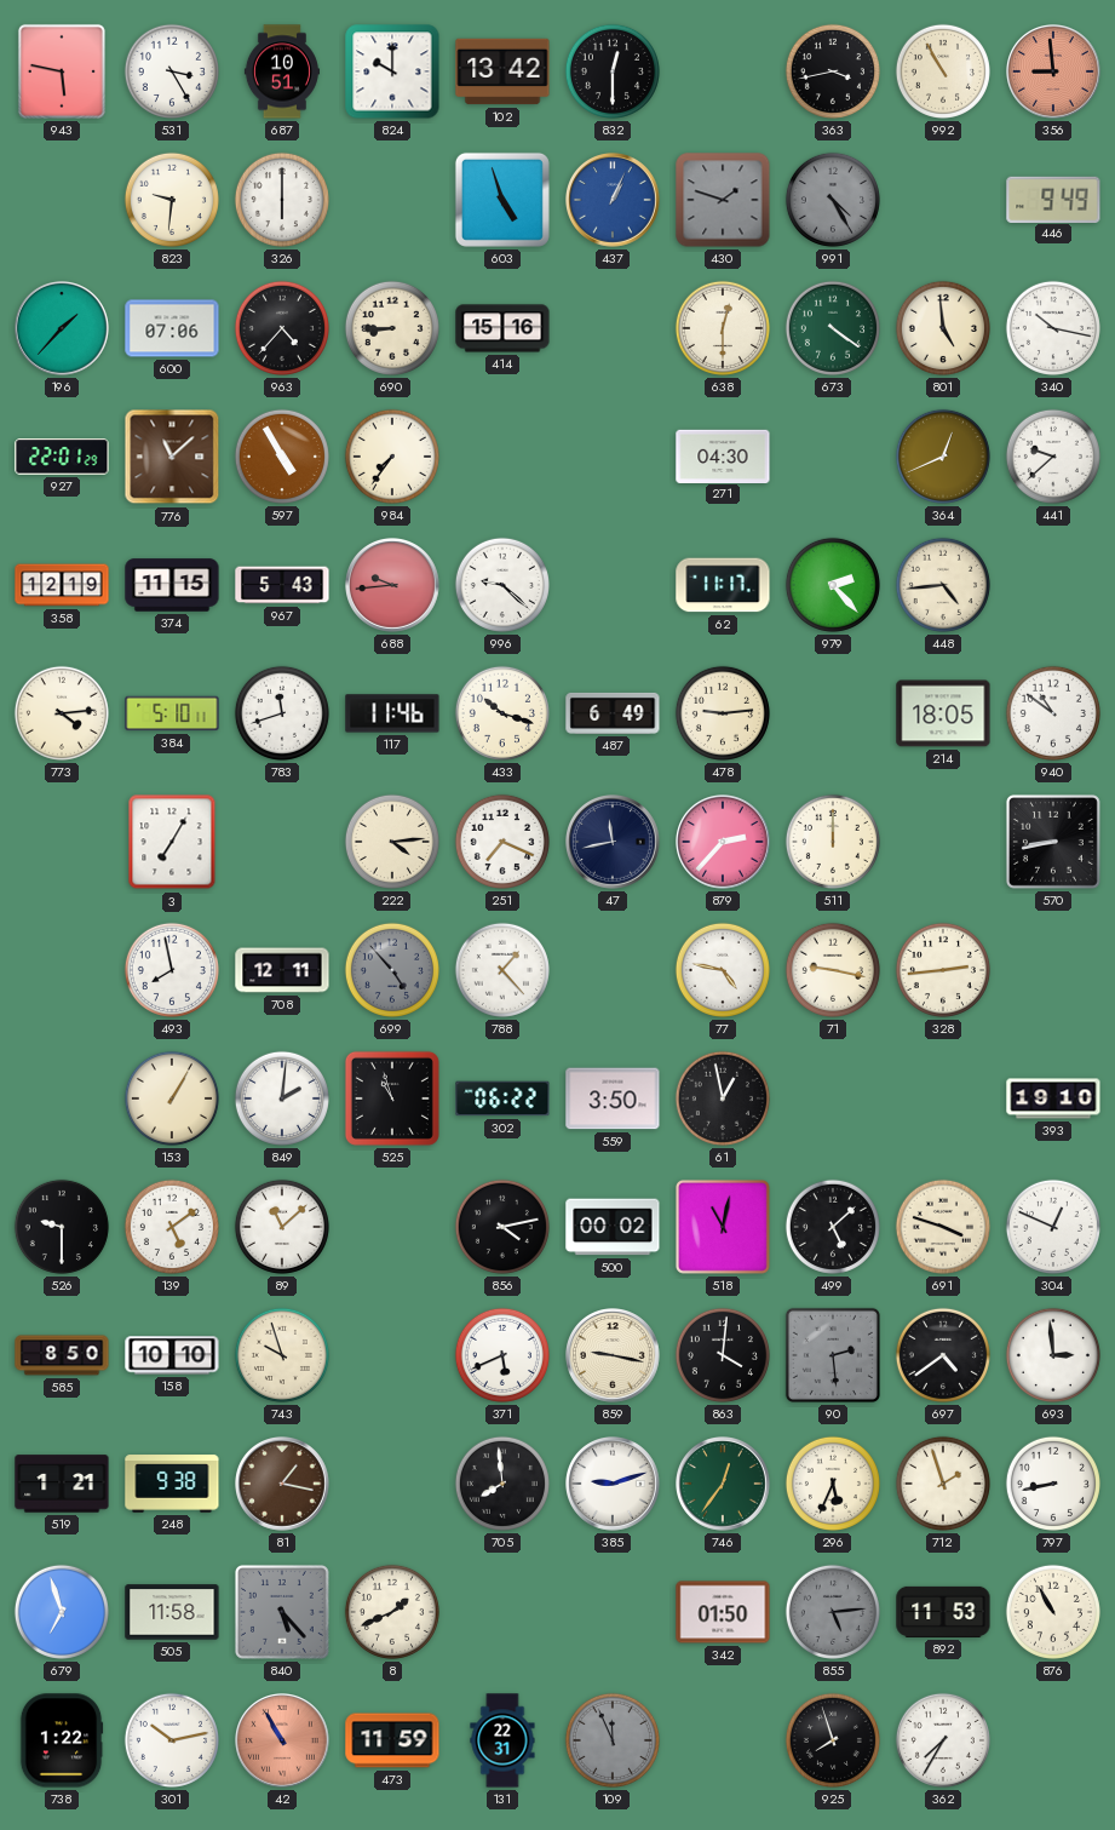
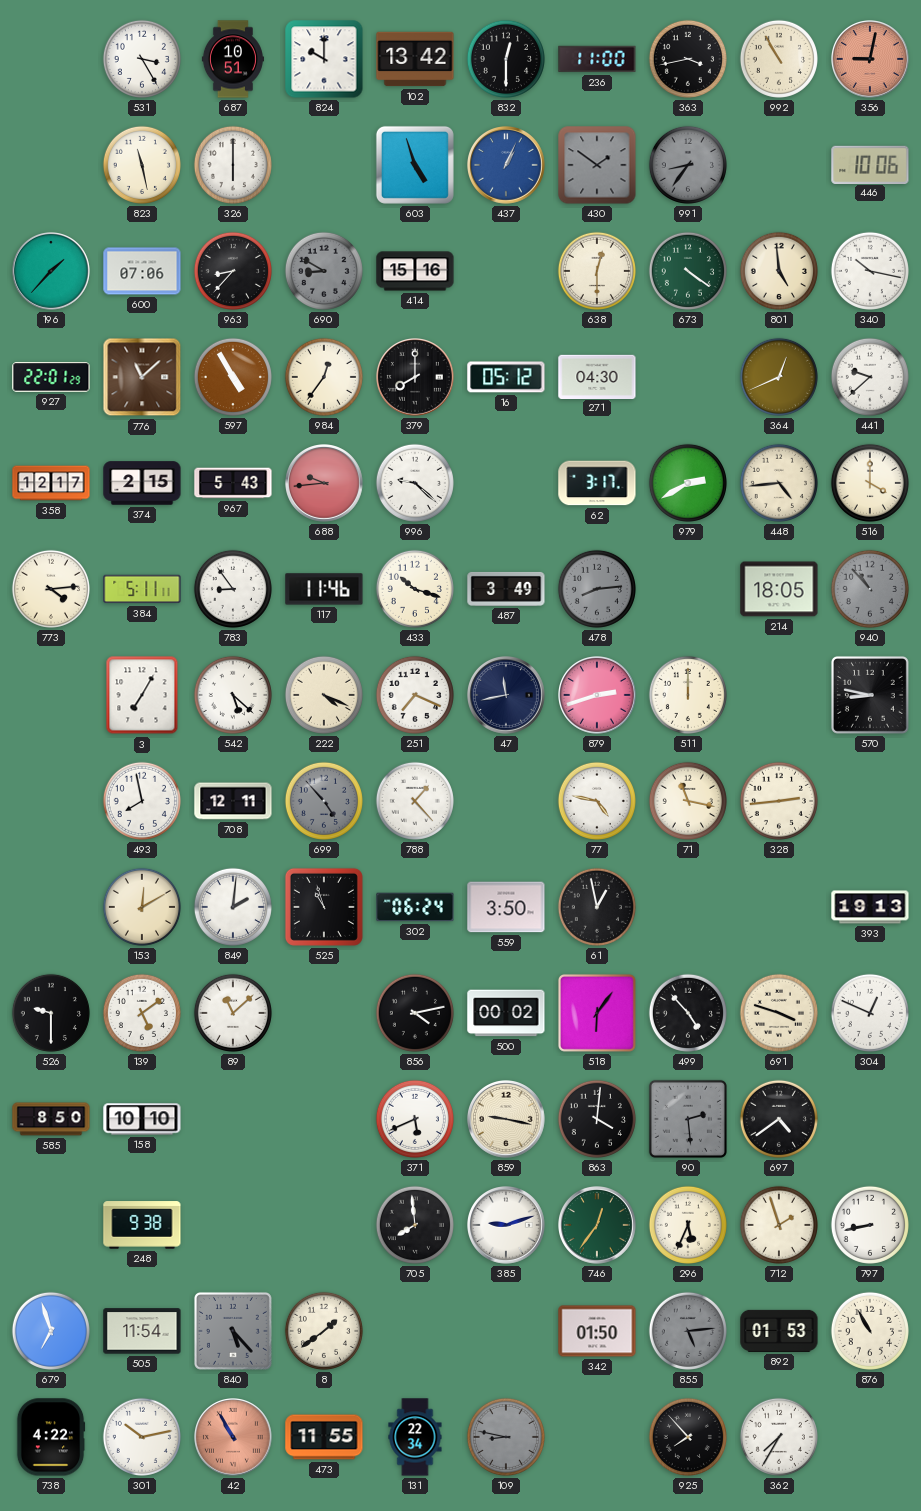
943: 5:47 -> none (62, 71)
236: none -> 11:00 (597, 59)
356: 8:59 -> 9:02 (871, 60)
823: 9:31 -> 11:28 (142, 165)
430: 1:48 -> 1:51 (597, 165)
991: 4:25 -> 8:36 (688, 165)
446: 9:49 -> 10:06 (870, 164)
963: 4:37 -> 8:37 (233, 271)
690: 8:45 -> 8:50 (324, 271)
690 dial: cream -> grey (324, 271)
984: 7:36 -> 12:36 (324, 377)
379: none -> 8:00 (416, 378)
16: none -> 05:12 (506, 377)
358: 12:19 -> 12:17 (51, 483)
374: 11:15 -> 2:15 (142, 483)
62: 11:17 -> 3:17 (597, 483)
979: 2:23 -> 2:40 (688, 483)
516: none -> 4:00 (870, 483)
384: 5:10 -> 5:11 (142, 589)
783: 11:42 -> 8:54 (233, 589)
487: 6:49 -> 3:49 (506, 589)
478: 9:14 -> 8:14 (597, 589)
478 dial: cream -> grey (597, 589)
940: 10:51 -> 10:53 (870, 589)
940 dial: white -> grey (870, 589)
542: none -> 5:22 (233, 695)
222: 4:14 -> 4:19 (324, 695)
879: 2:37 -> 2:42 (598, 696)
570: 8:43 -> 8:47 (870, 695)
71: 9:17 -> 11:17 (688, 801)
153: 1:05 -> 12:10 (142, 907)
302: 06:22 -> 06:24 (415, 907)
393: 19:10 -> 19:13 (870, 907)
518: 11:02 -> 6:06 (597, 1013)
499: 5:08 -> 4:53 (688, 1013)
743: 9:57 -> none (282, 1355)
693: 2:59 -> none (1053, 1355)
519: 1:21 -> none (62, 1484)
81: 1:17 -> none (283, 1485)
505: 11:58 -> 11:54 (142, 1331)
8: 1:41 -> 1:39 (324, 1331)
892: 11:53 -> 01:53 (779, 1331)
738: 1:22 -> 4:22 (51, 1437)
473: 11:59 -> 11:55 (324, 1437)
131: 22:31 -> 22:34 (415, 1437)
109: 11:56 -> 8:47 (506, 1437)
925: 7:57 -> 7:53 (688, 1437)
